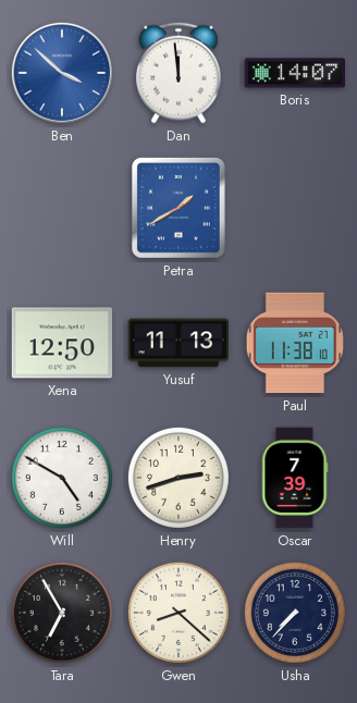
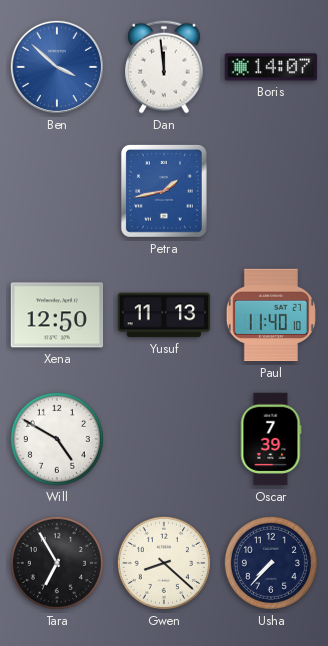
Petra: 1:40 -> 1:43 (164, 191)
Paul: 11:38 -> 11:40 (271, 315)
Henry: 2:42 -> none (178, 478)
